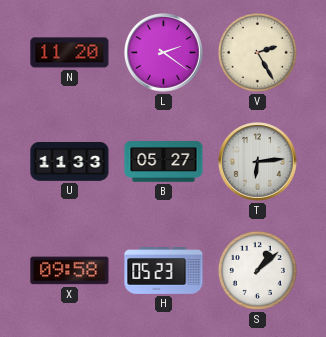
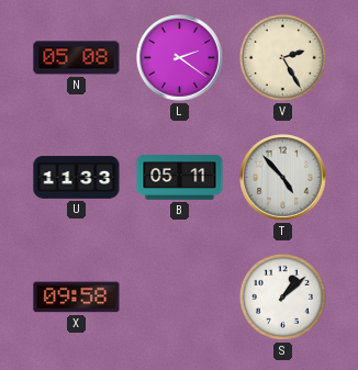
N: 11:20 -> 05:08 (77, 58)
B: 05:27 -> 05:11 (180, 178)
T: 6:14 -> 4:53 (283, 178)
H: 05:23 -> none (164, 271)
